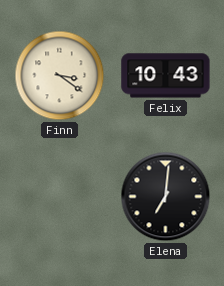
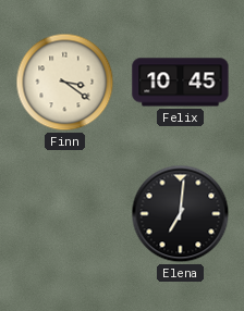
Felix: 10:43 -> 10:45 (181, 83)
